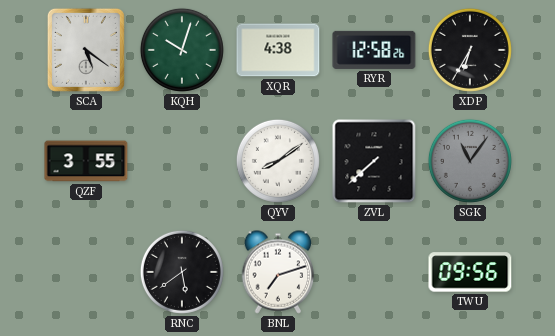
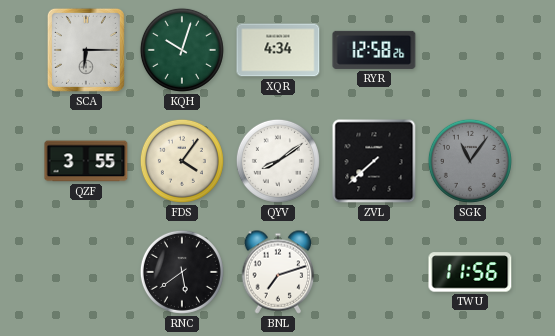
SCA: 5:21 -> 6:15 (86, 50)
XQR: 4:38 -> 4:34 (278, 50)
XDP: 6:35 -> none (470, 50)
FDS: none -> 4:06 (182, 161)
TWU: 09:56 -> 11:56 (470, 272)
